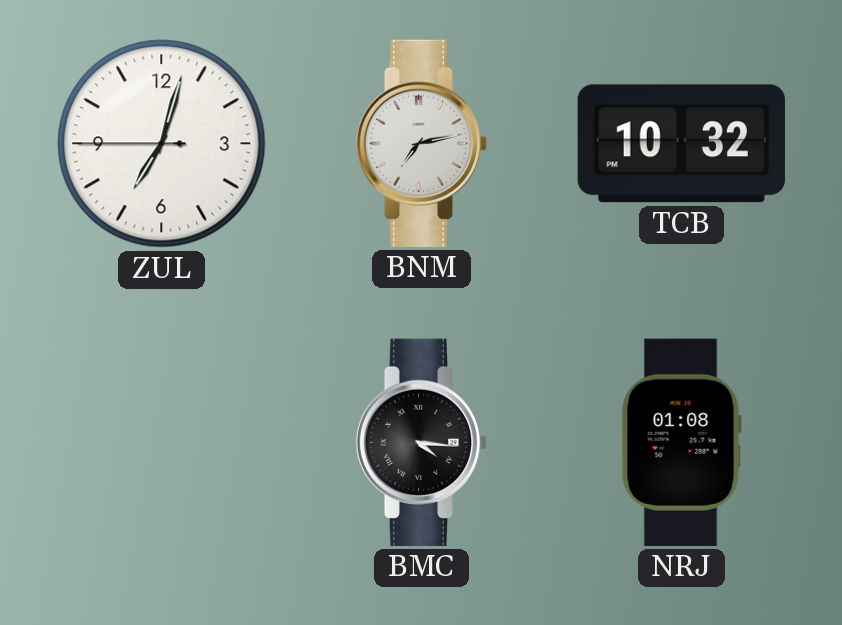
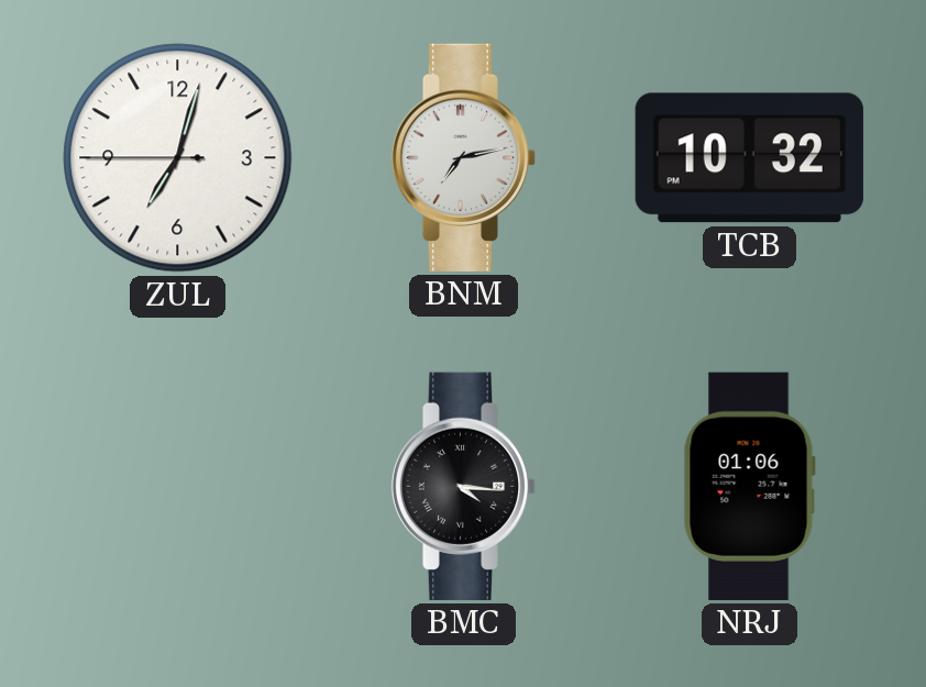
NRJ: 01:08 -> 01:06 (749, 486)
